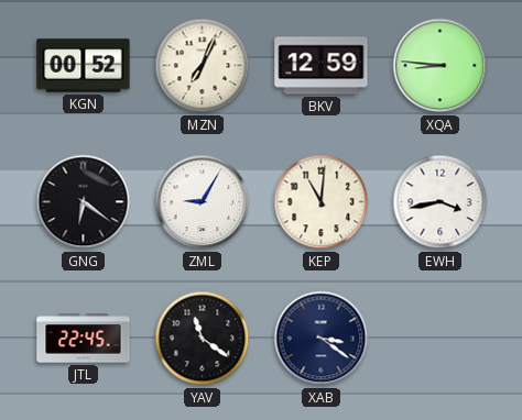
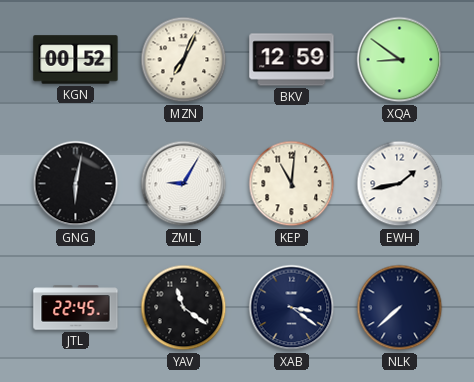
XQA: 8:46 -> 8:51 (400, 60)
GNG: 6:21 -> 6:02 (76, 184)
EWH: 3:43 -> 1:43 (400, 184)
NLK: none -> 7:38 (400, 308)
